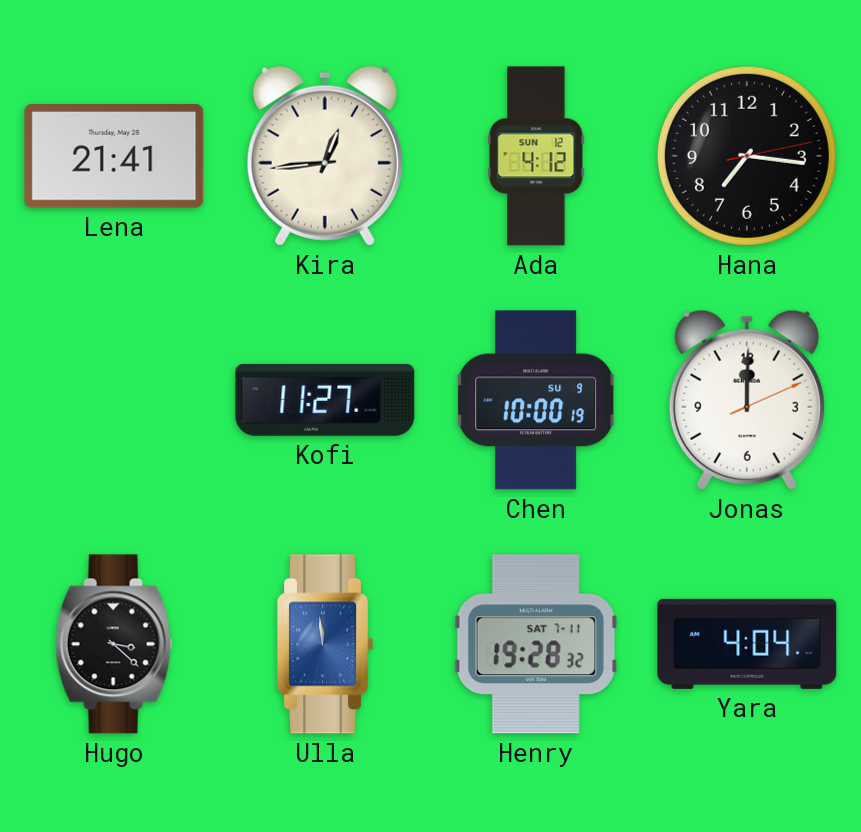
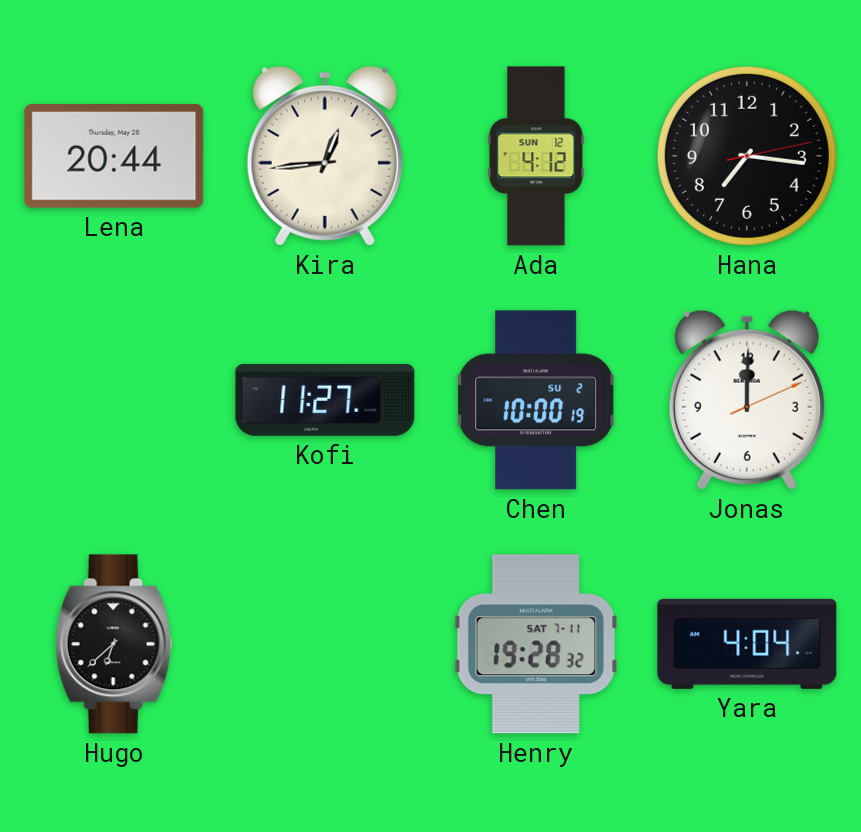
Lena: 21:41 -> 20:44 (114, 157)
Chen date: SU 9 -> SU 2 (536, 400)
Hugo: 3:22 -> 6:38 (114, 644)
Ulla: 11:59 -> none (326, 644)
